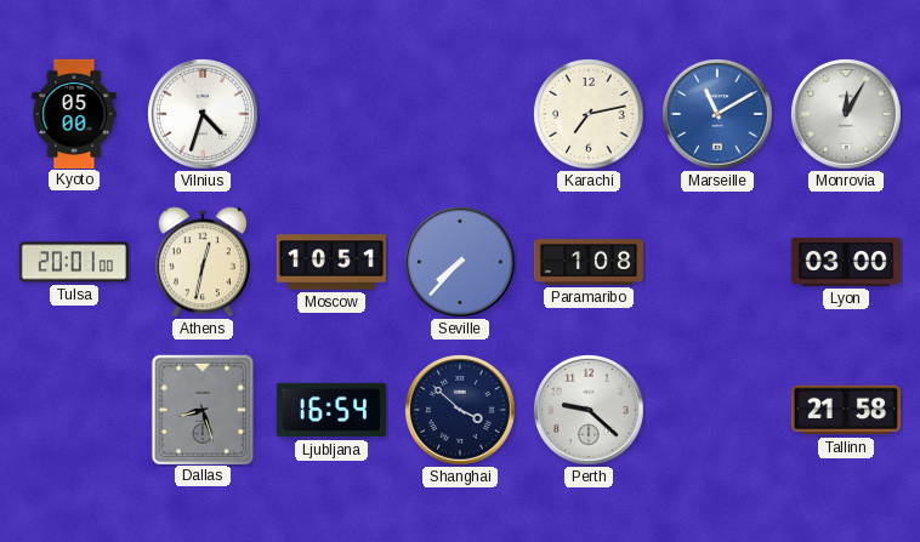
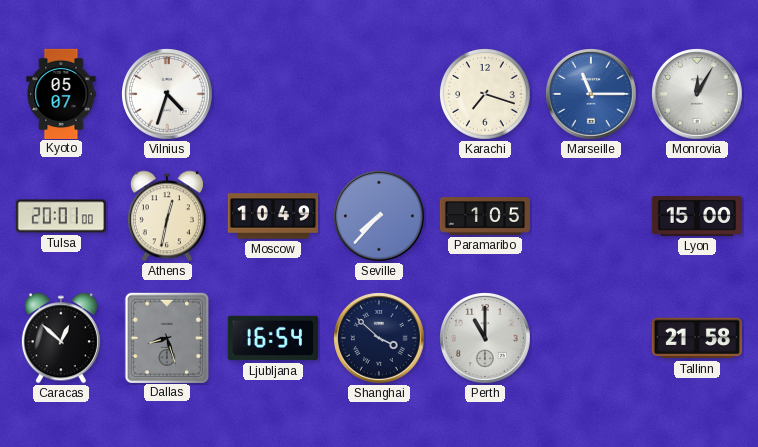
Kyoto: 05:00 -> 05:07 (61, 93)
Karachi: 7:13 -> 7:18 (486, 95)
Marseille: 11:10 -> 11:15 (592, 95)
Moscow: 10:51 -> 10:49 (272, 216)
Paramaribo: 1:08 -> 1:05 (484, 216)
Lyon: 03:00 -> 15:00 (696, 217)
Caracas: none -> 12:52 (61, 338)
Perth: 9:22 -> 11:00 (486, 339)
